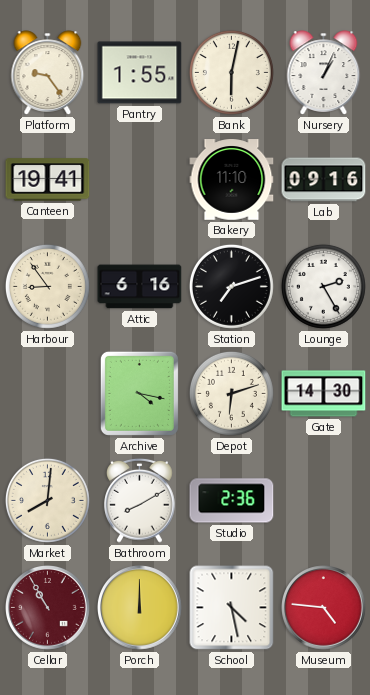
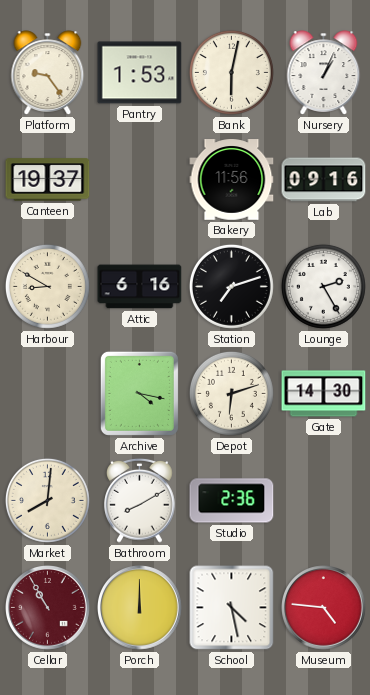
Pantry: 1:55 -> 1:53 (140, 73)
Canteen: 19:41 -> 19:37 (48, 180)
Bakery: 11:10 -> 11:56 (232, 180)
Harbour: 8:54 -> 8:50 (47, 286)
